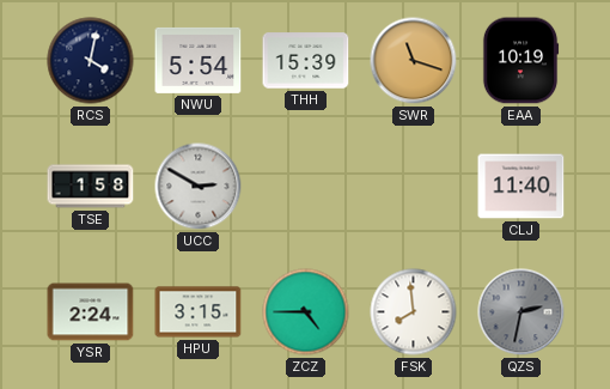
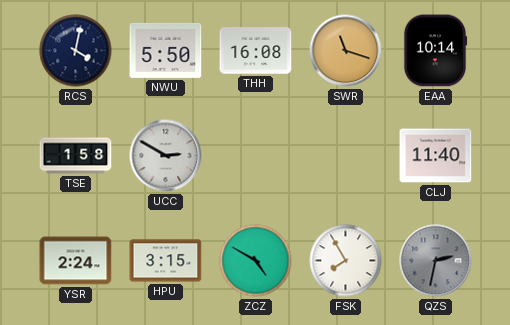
NWU: 5:54 -> 5:50 (166, 50)
THH: 15:39 -> 16:08 (256, 51)
EAA: 10:19 -> 10:14 (435, 51)
ZCZ: 4:45 -> 4:50 (256, 261)
FSK: 7:59 -> 7:55 (346, 261)
